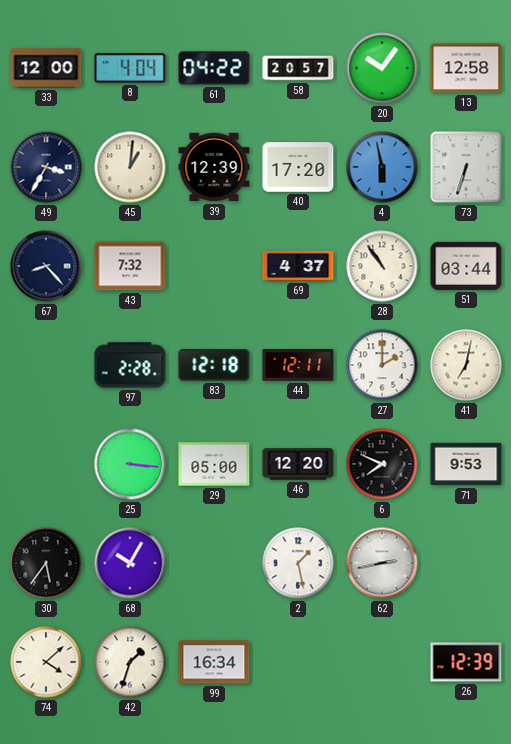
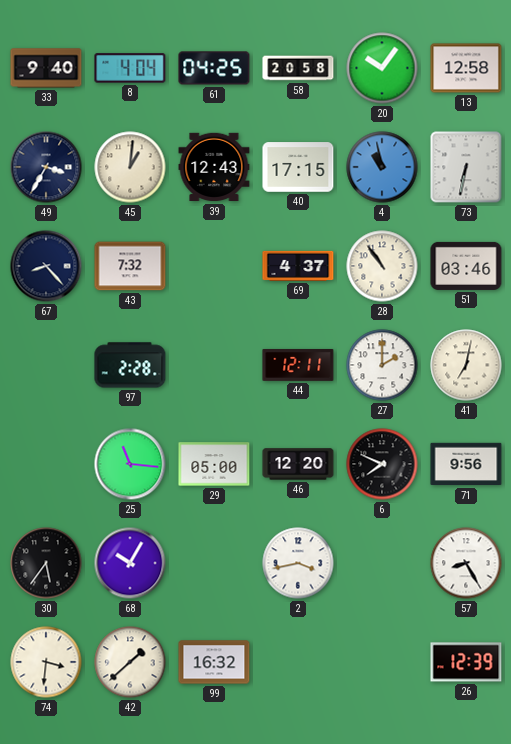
33: 12:00 -> 9:40 (46, 68)
61: 04:22 -> 04:25 (214, 68)
58: 20:57 -> 20:58 (298, 68)
39: 12:39 -> 12:43 (214, 167)
40: 17:20 -> 17:15 (298, 167)
4: 5:58 -> 10:58 (382, 167)
73: 6:33 -> 6:32 (466, 167)
51: 03:44 -> 03:46 (466, 266)
83: 12:18 -> none (214, 366)
25: 3:16 -> 11:16 (130, 464)
71: 9:53 -> 9:56 (466, 464)
2: 1:28 -> 3:43 (298, 563)
62: 2:43 -> none (382, 563)
57: none -> 8:25 (466, 563)
74: 4:08 -> 3:31 (46, 662)
42: 1:33 -> 1:38 (130, 662)
99: 16:34 -> 16:32 (214, 662)
